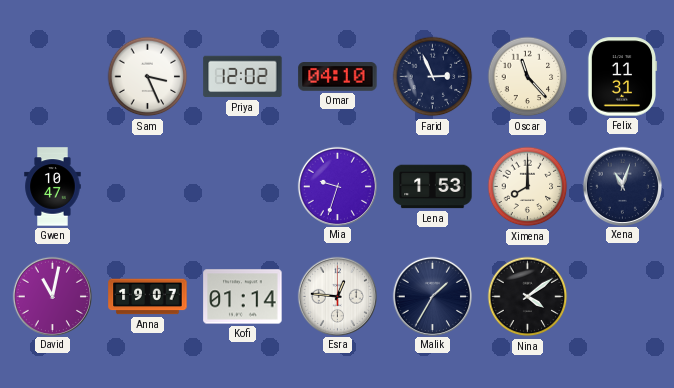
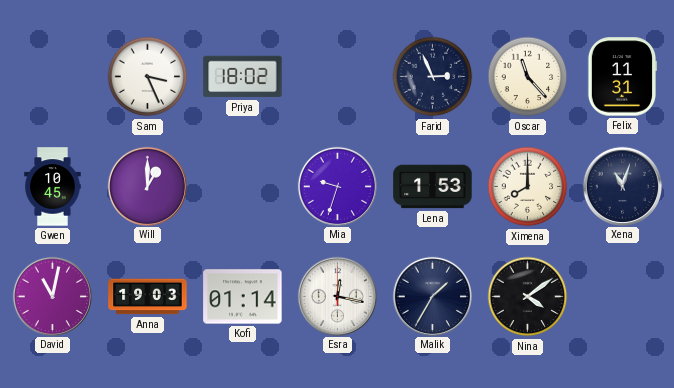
Priya: 12:02 -> 18:02 (243, 77)
Omar: 04:10 -> none (338, 77)
Gwen: 10:47 -> 10:45 (53, 187)
Will: none -> 1:00 (147, 186)
Anna: 19:07 -> 19:03 (148, 297)
Esra: 12:46 -> 12:17 (337, 296)
